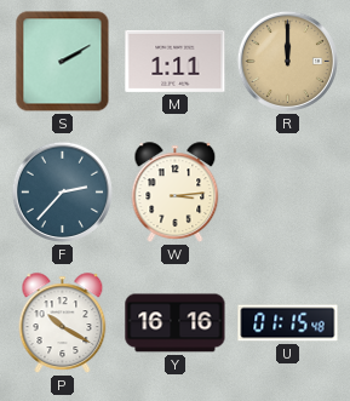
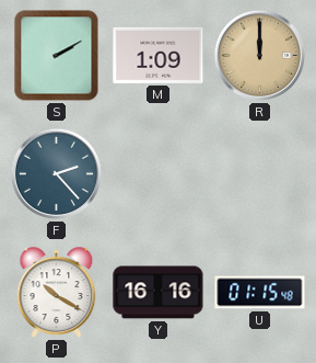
M: 1:11 -> 1:09 (159, 55)
F: 2:37 -> 2:23 (56, 173)
W: 3:14 -> none (176, 193)
